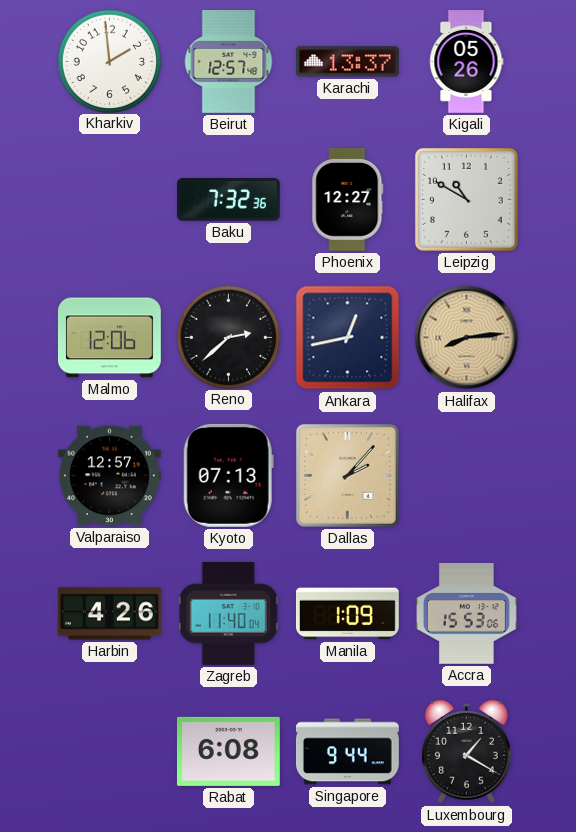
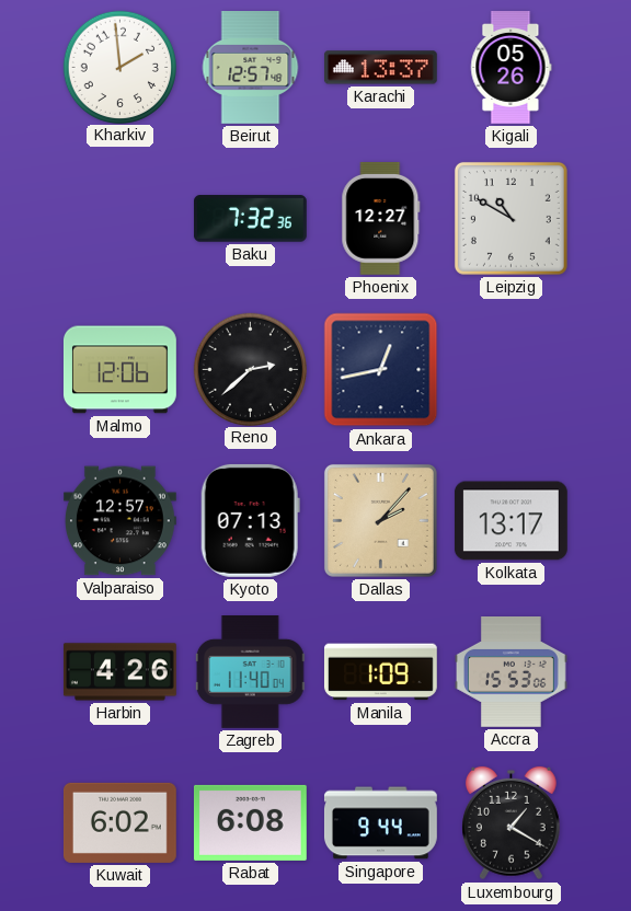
Halifax: 8:14 -> none (467, 338)
Kolkata: none -> 13:17 (510, 521)
Kuwait: none -> 6:02 (119, 822)
